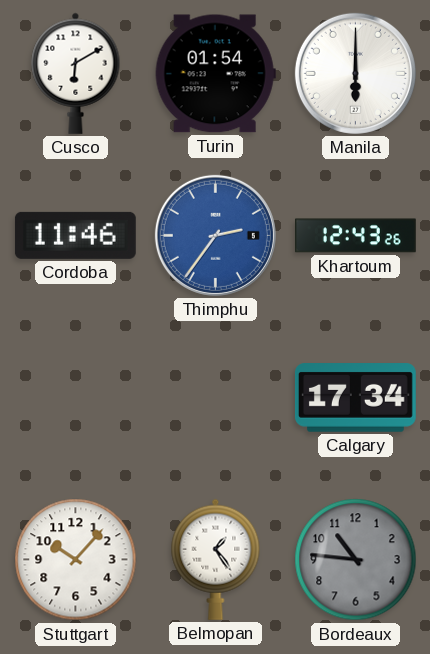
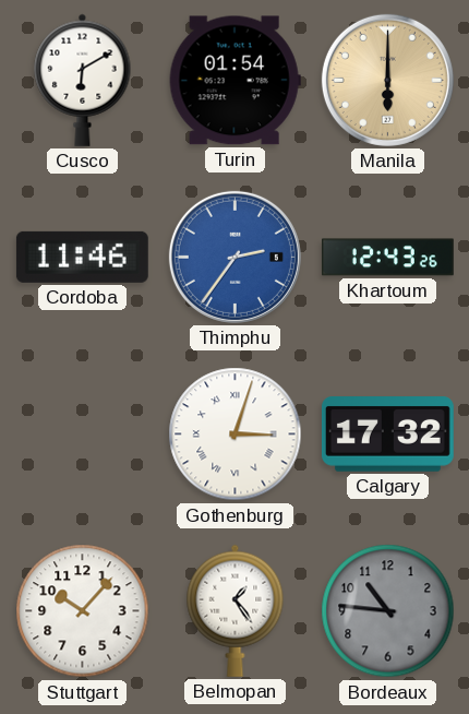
Manila dial: white -> champagne (387, 80)
Gothenburg: none -> 3:03 (236, 435)
Calgary: 17:34 -> 17:32 (387, 435)
